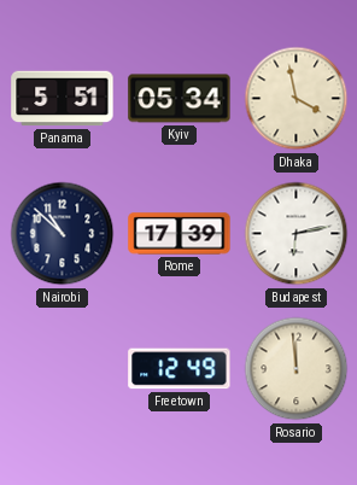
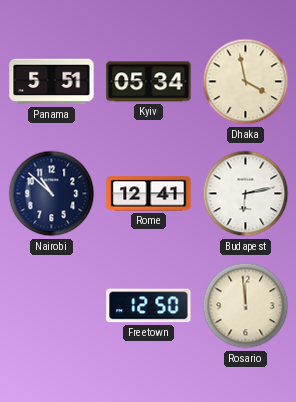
Rome: 17:39 -> 12:41 (149, 194)
Freetown: 12:49 -> 12:50 (149, 306)
